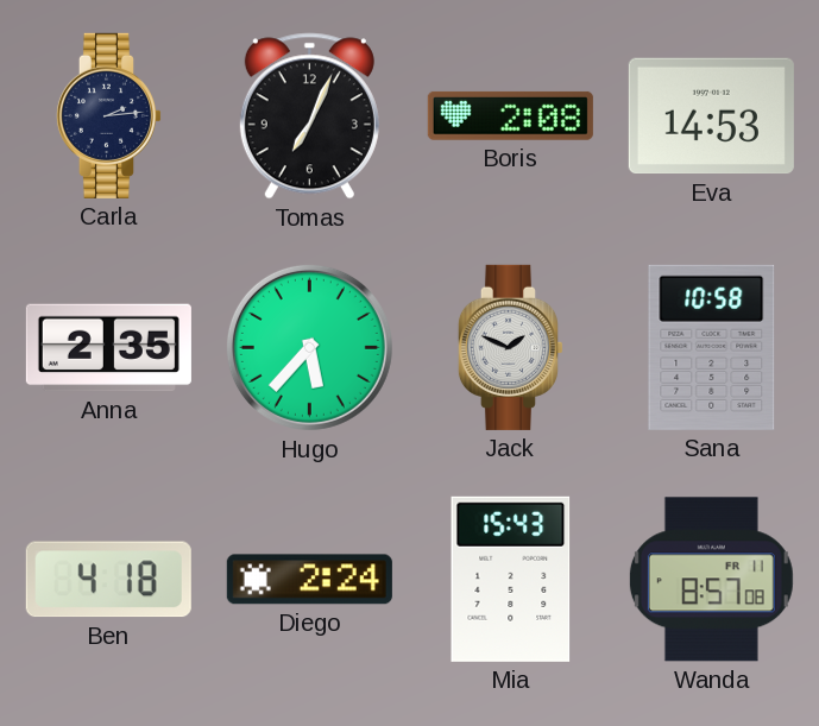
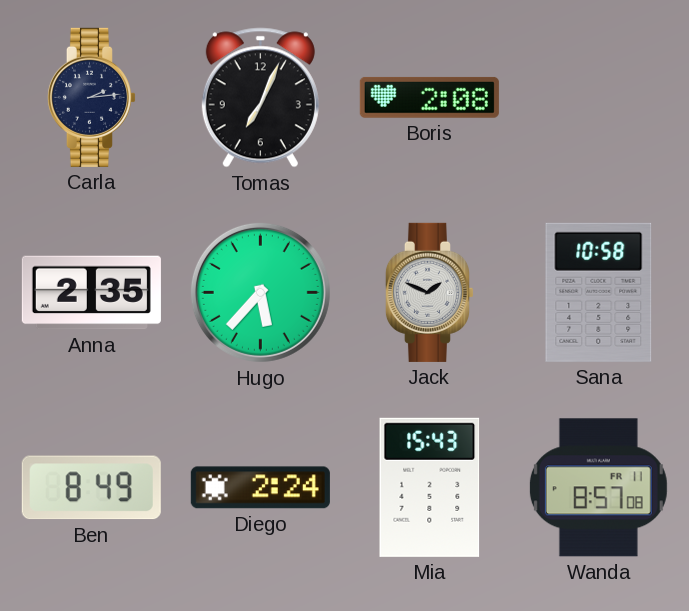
Eva: 14:53 -> none (711, 116)
Ben: 4:18 -> 8:49 (91, 488)
